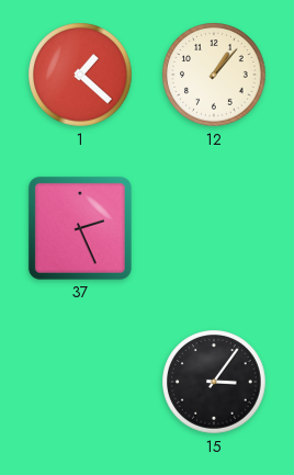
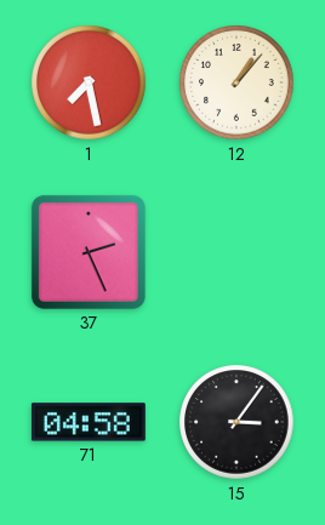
1: 1:22 -> 7:28 (89, 82)
71: none -> 04:58 (89, 422)
